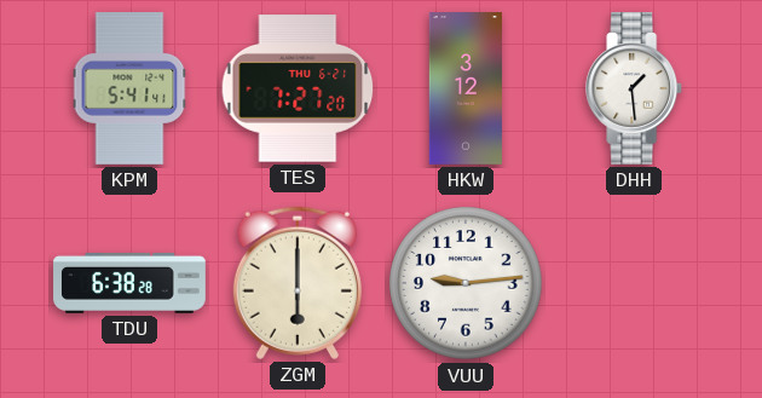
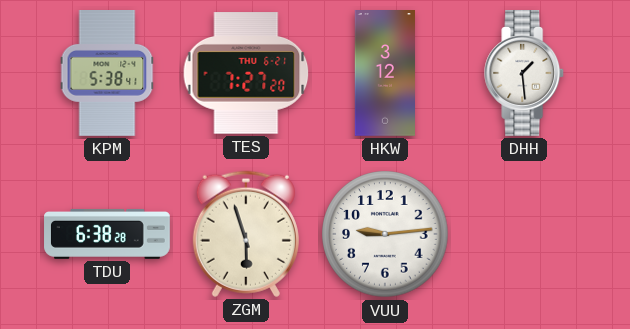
KPM: 5:41 -> 5:38 (107, 74)
ZGM: 6:00 -> 5:57 (246, 234)
